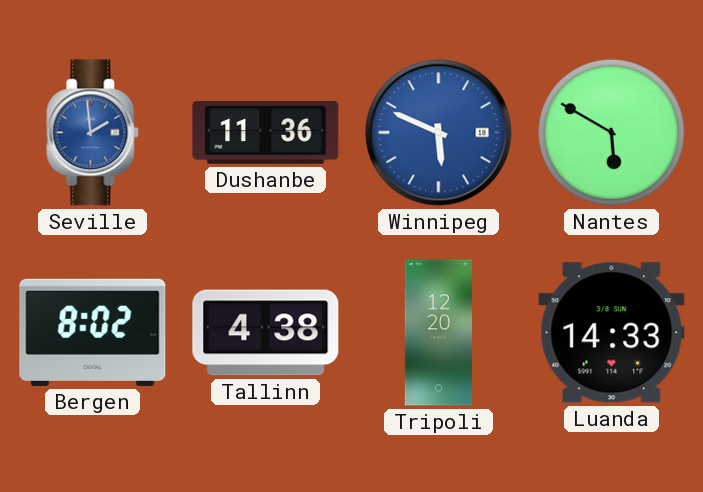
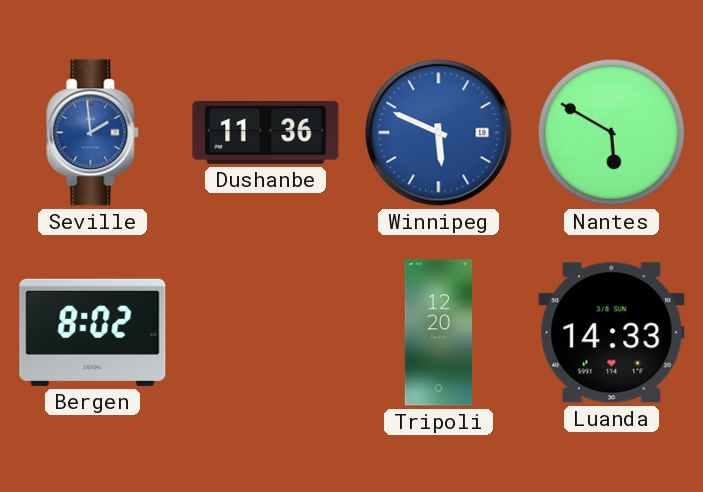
Tallinn: 4:38 -> none (266, 333)
